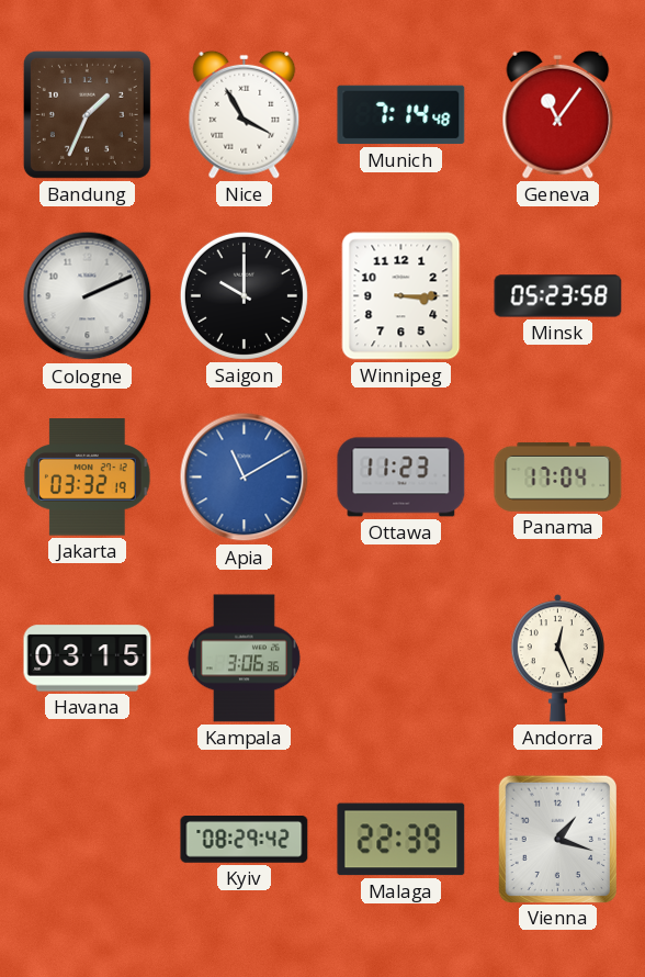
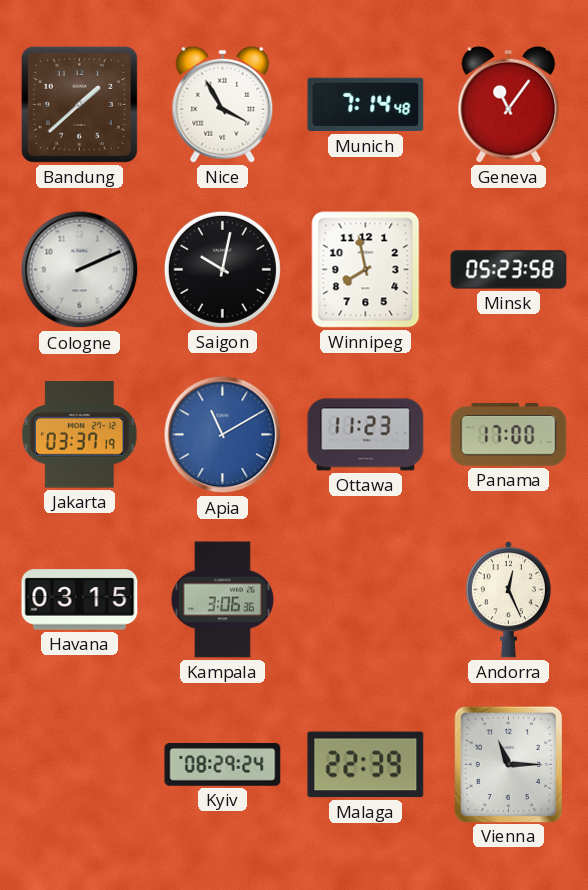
Bandung: 1:34 -> 1:38 (79, 104)
Saigon: 10:00 -> 10:02 (222, 269)
Winnipeg: 3:15 -> 7:58 (366, 270)
Jakarta: 03:32 -> 03:37 (79, 435)
Panama: 17:04 -> 17:00 (509, 434)
Kyiv: 08:29:42 -> 08:29:24 (223, 765)
Vienna: 1:18 -> 11:15 (508, 764)
